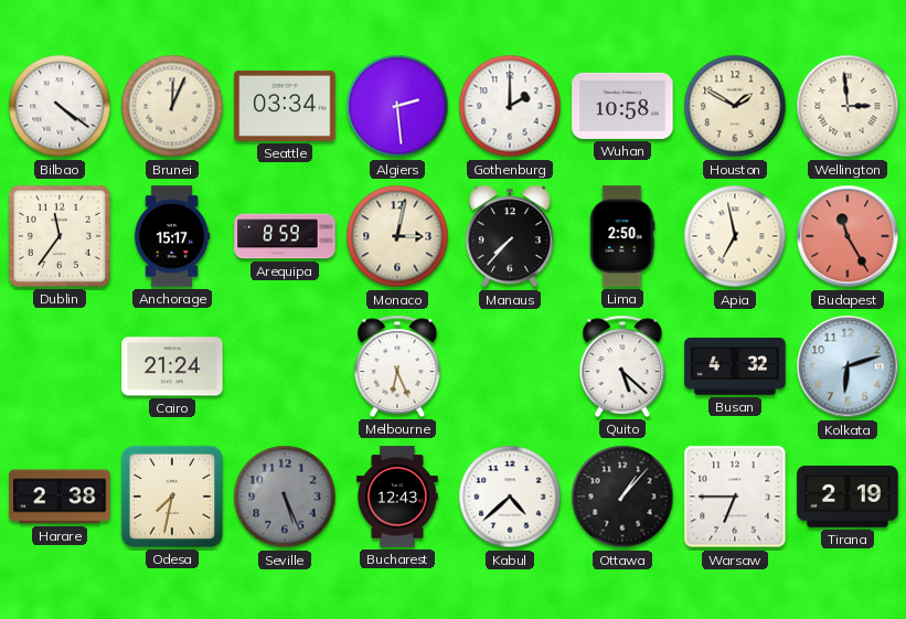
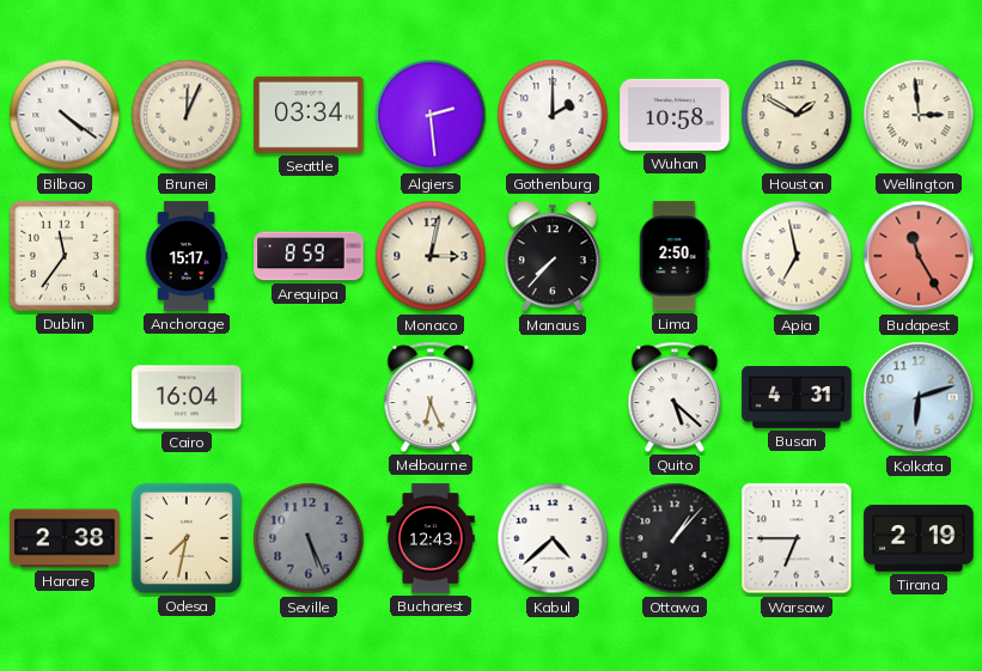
Cairo: 21:24 -> 16:04 (187, 397)
Busan: 4:32 -> 4:31 (797, 397)
